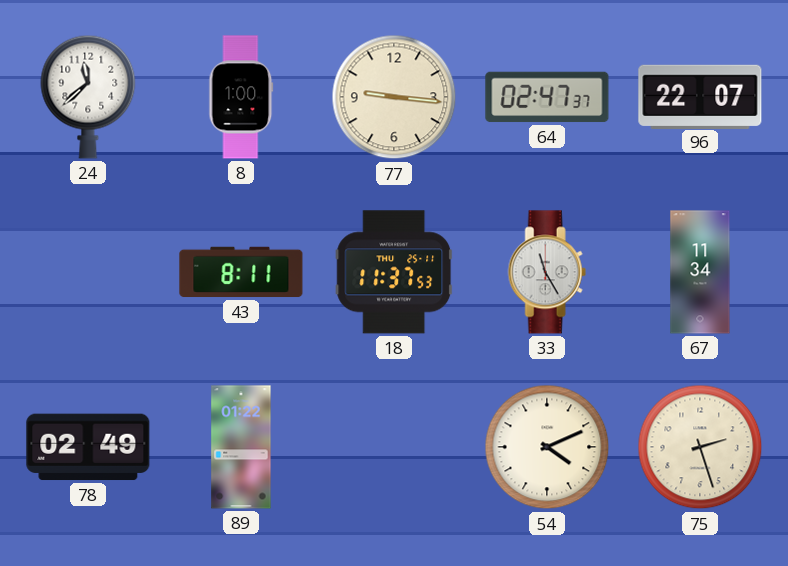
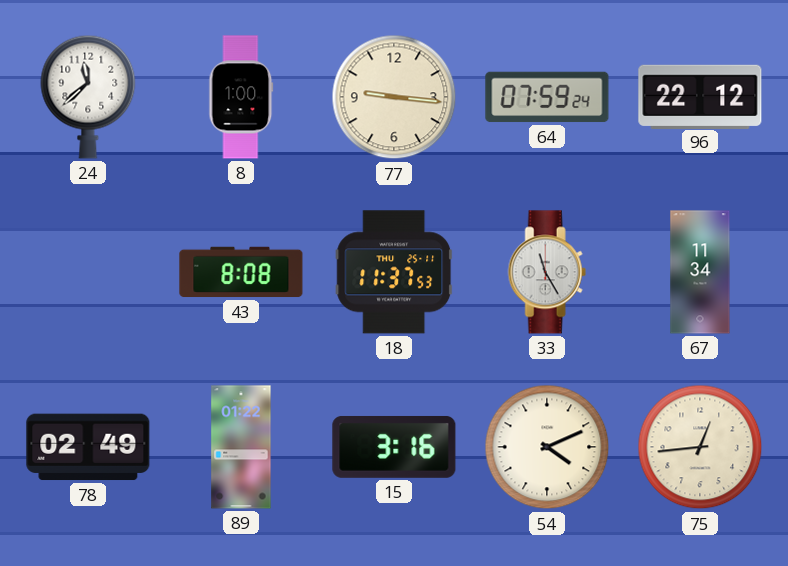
64: 02:47 -> 07:59 (547, 97)
96: 22:07 -> 22:12 (700, 96)
43: 8:11 -> 8:08 (241, 272)
15: none -> 3:16 (394, 447)
75: 2:27 -> 12:44 (700, 447)
